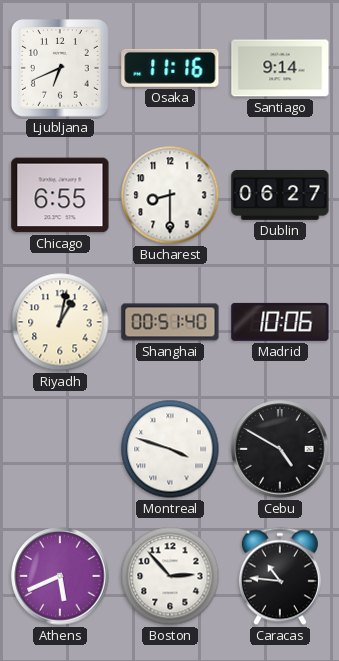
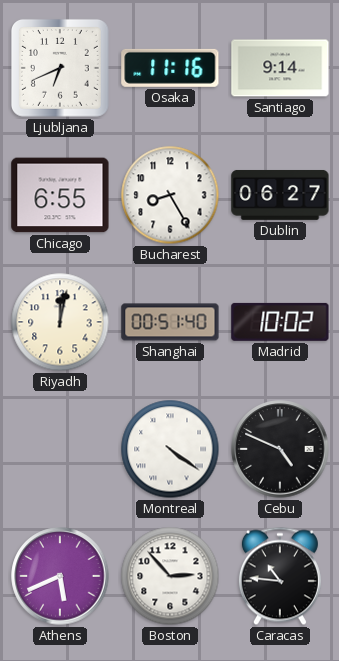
Bucharest: 8:30 -> 8:25 (170, 195)
Riyadh: 1:02 -> 12:02 (60, 322)
Madrid: 10:06 -> 10:02 (280, 322)
Montreal: 3:48 -> 4:21 (170, 449)
Cebu: 4:50 -> 4:49 (280, 449)
